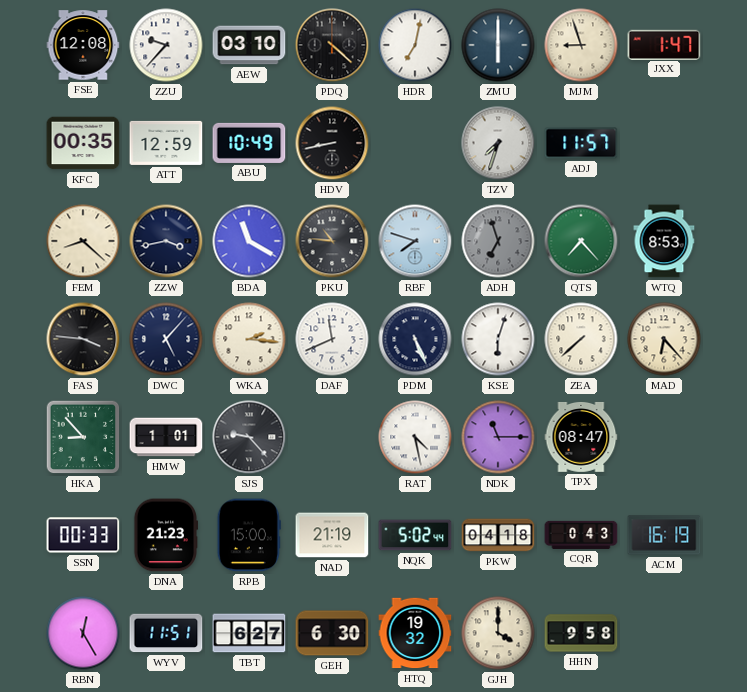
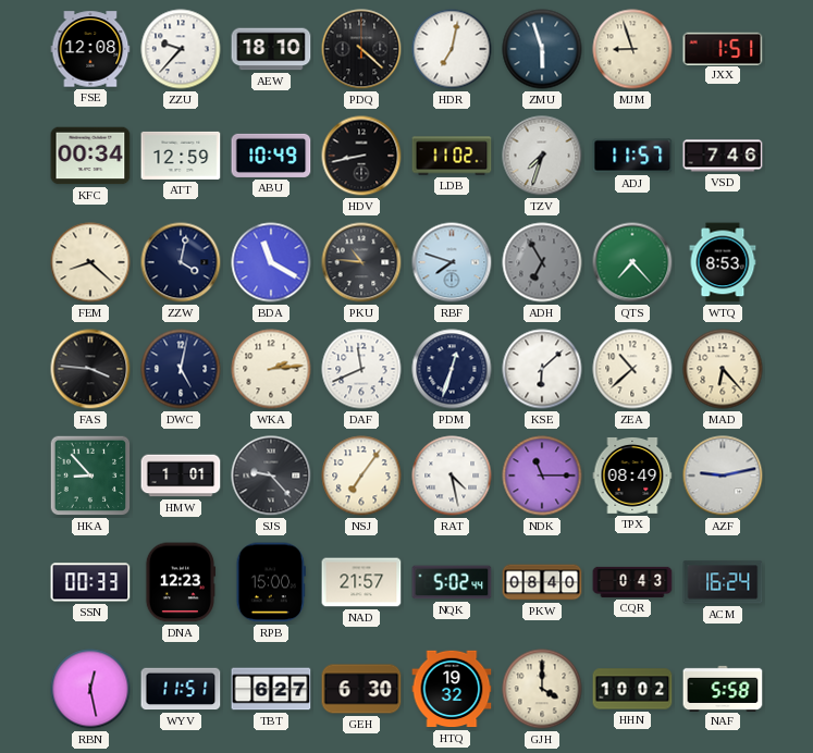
AEW: 03:10 -> 18:10 (271, 49)
ZMU: 6:00 -> 5:57 (542, 49)
JXX: 1:47 -> 1:51 (723, 48)
KFC: 00:35 -> 00:34 (90, 156)
LDB: none -> 11:02 (452, 156)
VSD: none -> 7:46 (723, 156)
ZZW: 3:43 -> 4:02 (181, 262)
ADH: 6:57 -> 6:55 (542, 262)
DWC: 5:07 -> 5:02 (181, 369)
WKA: 2:16 -> 2:14 (271, 369)
PDM: 5:26 -> 12:33 (452, 369)
KSE: 6:03 -> 6:08 (542, 369)
ZEA: 7:38 -> 10:38 (632, 369)
NSJ: none -> 7:06 (361, 476)
TPX: 08:47 -> 08:49 (632, 476)
AZF: none -> 9:13 (723, 476)
DNA: 21:23 -> 12:23 (180, 582)
NAD: 21:19 -> 21:57 (361, 582)
PKW: 04:18 -> 08:40 (542, 582)
ACM: 16:19 -> 16:24 (723, 582)
RBN: 12:25 -> 12:28 (90, 689)
HHN: 9:58 -> 10:02 (632, 689)
NAF: none -> 5:58 (723, 688)
